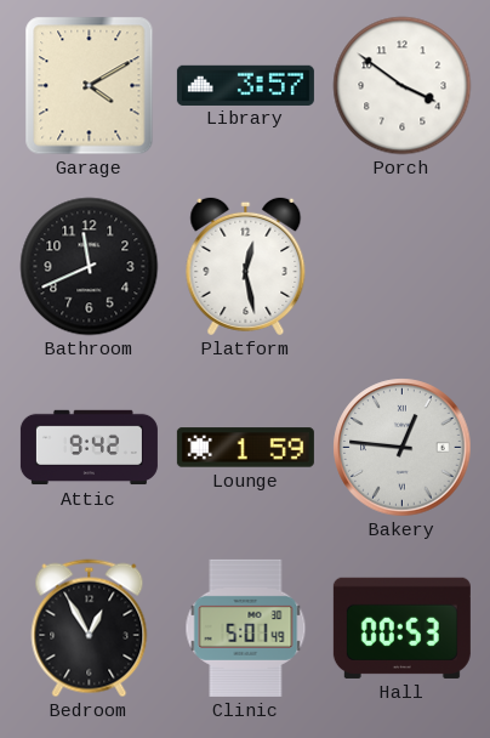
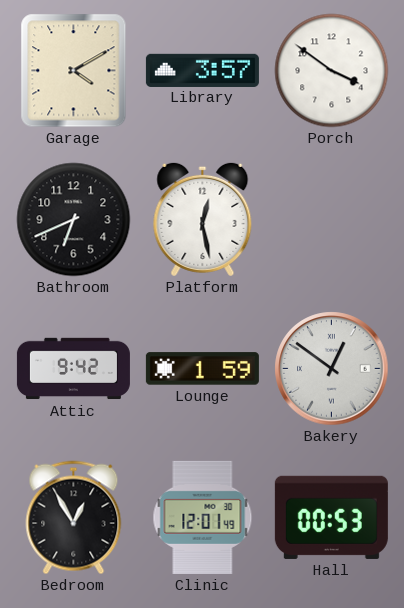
Bathroom: 11:41 -> 6:41 (74, 220)
Bakery: 12:46 -> 12:51 (332, 369)
Clinic: 5:01 -> 12:01 (203, 517)
